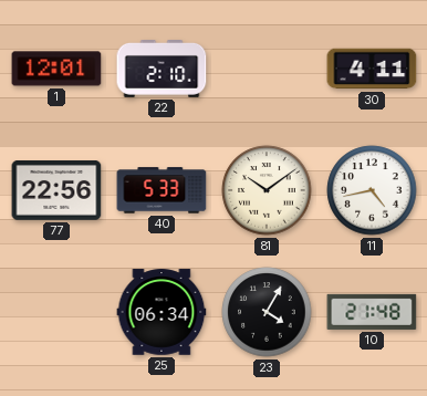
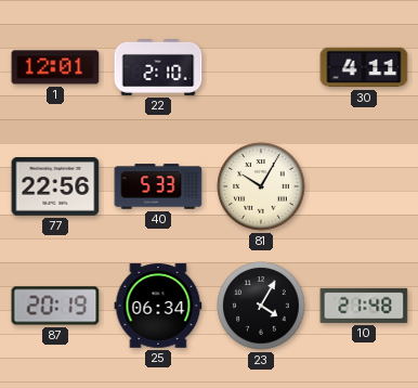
81: 10:09 -> 10:05 (261, 186)
11: 4:43 -> none (372, 190)
87: none -> 20:19 (55, 306)
